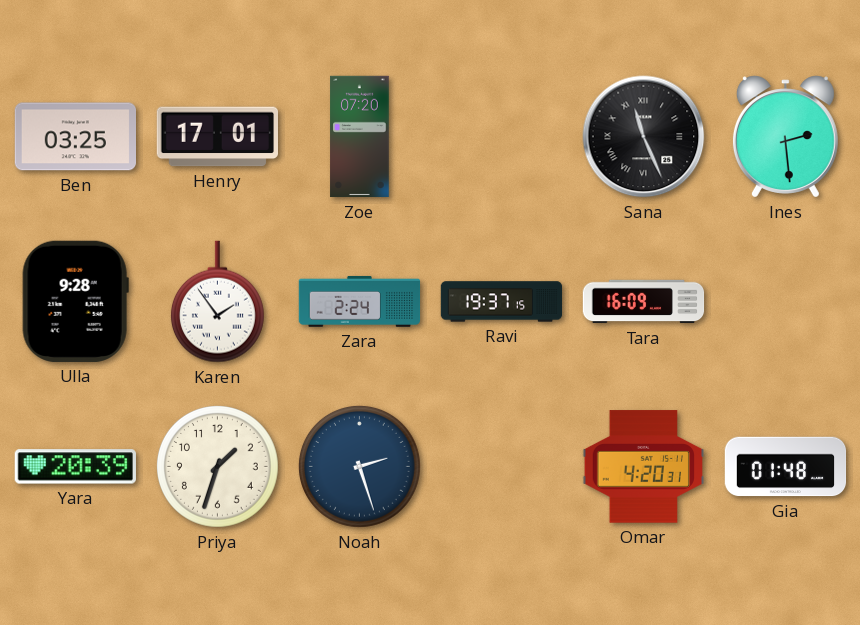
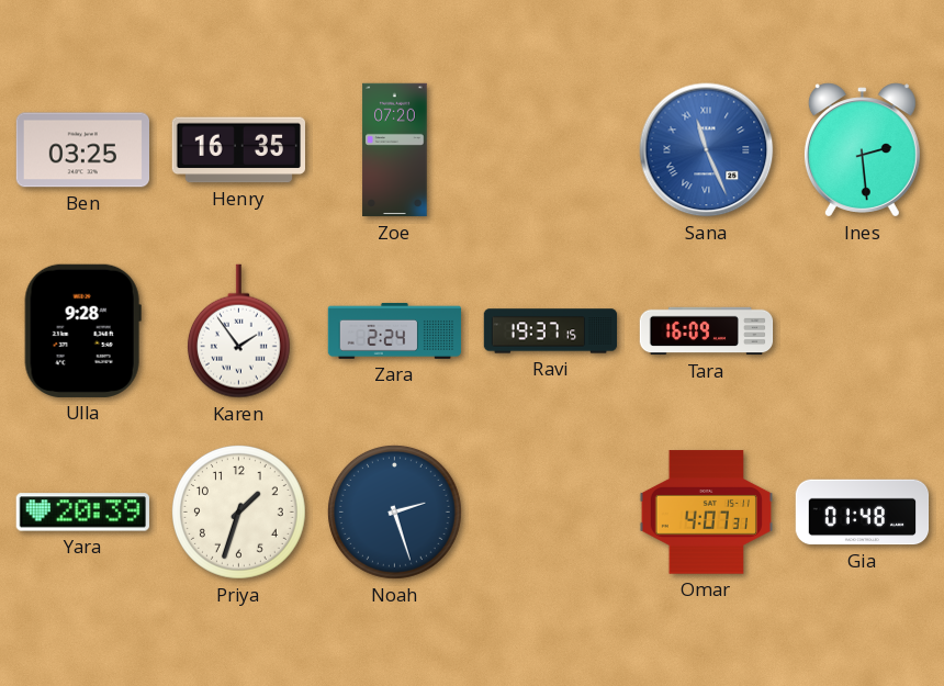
Henry: 17:01 -> 16:35 (238, 150)
Sana dial: black -> blue (707, 150)
Omar: 4:20 -> 4:07 (707, 513)
